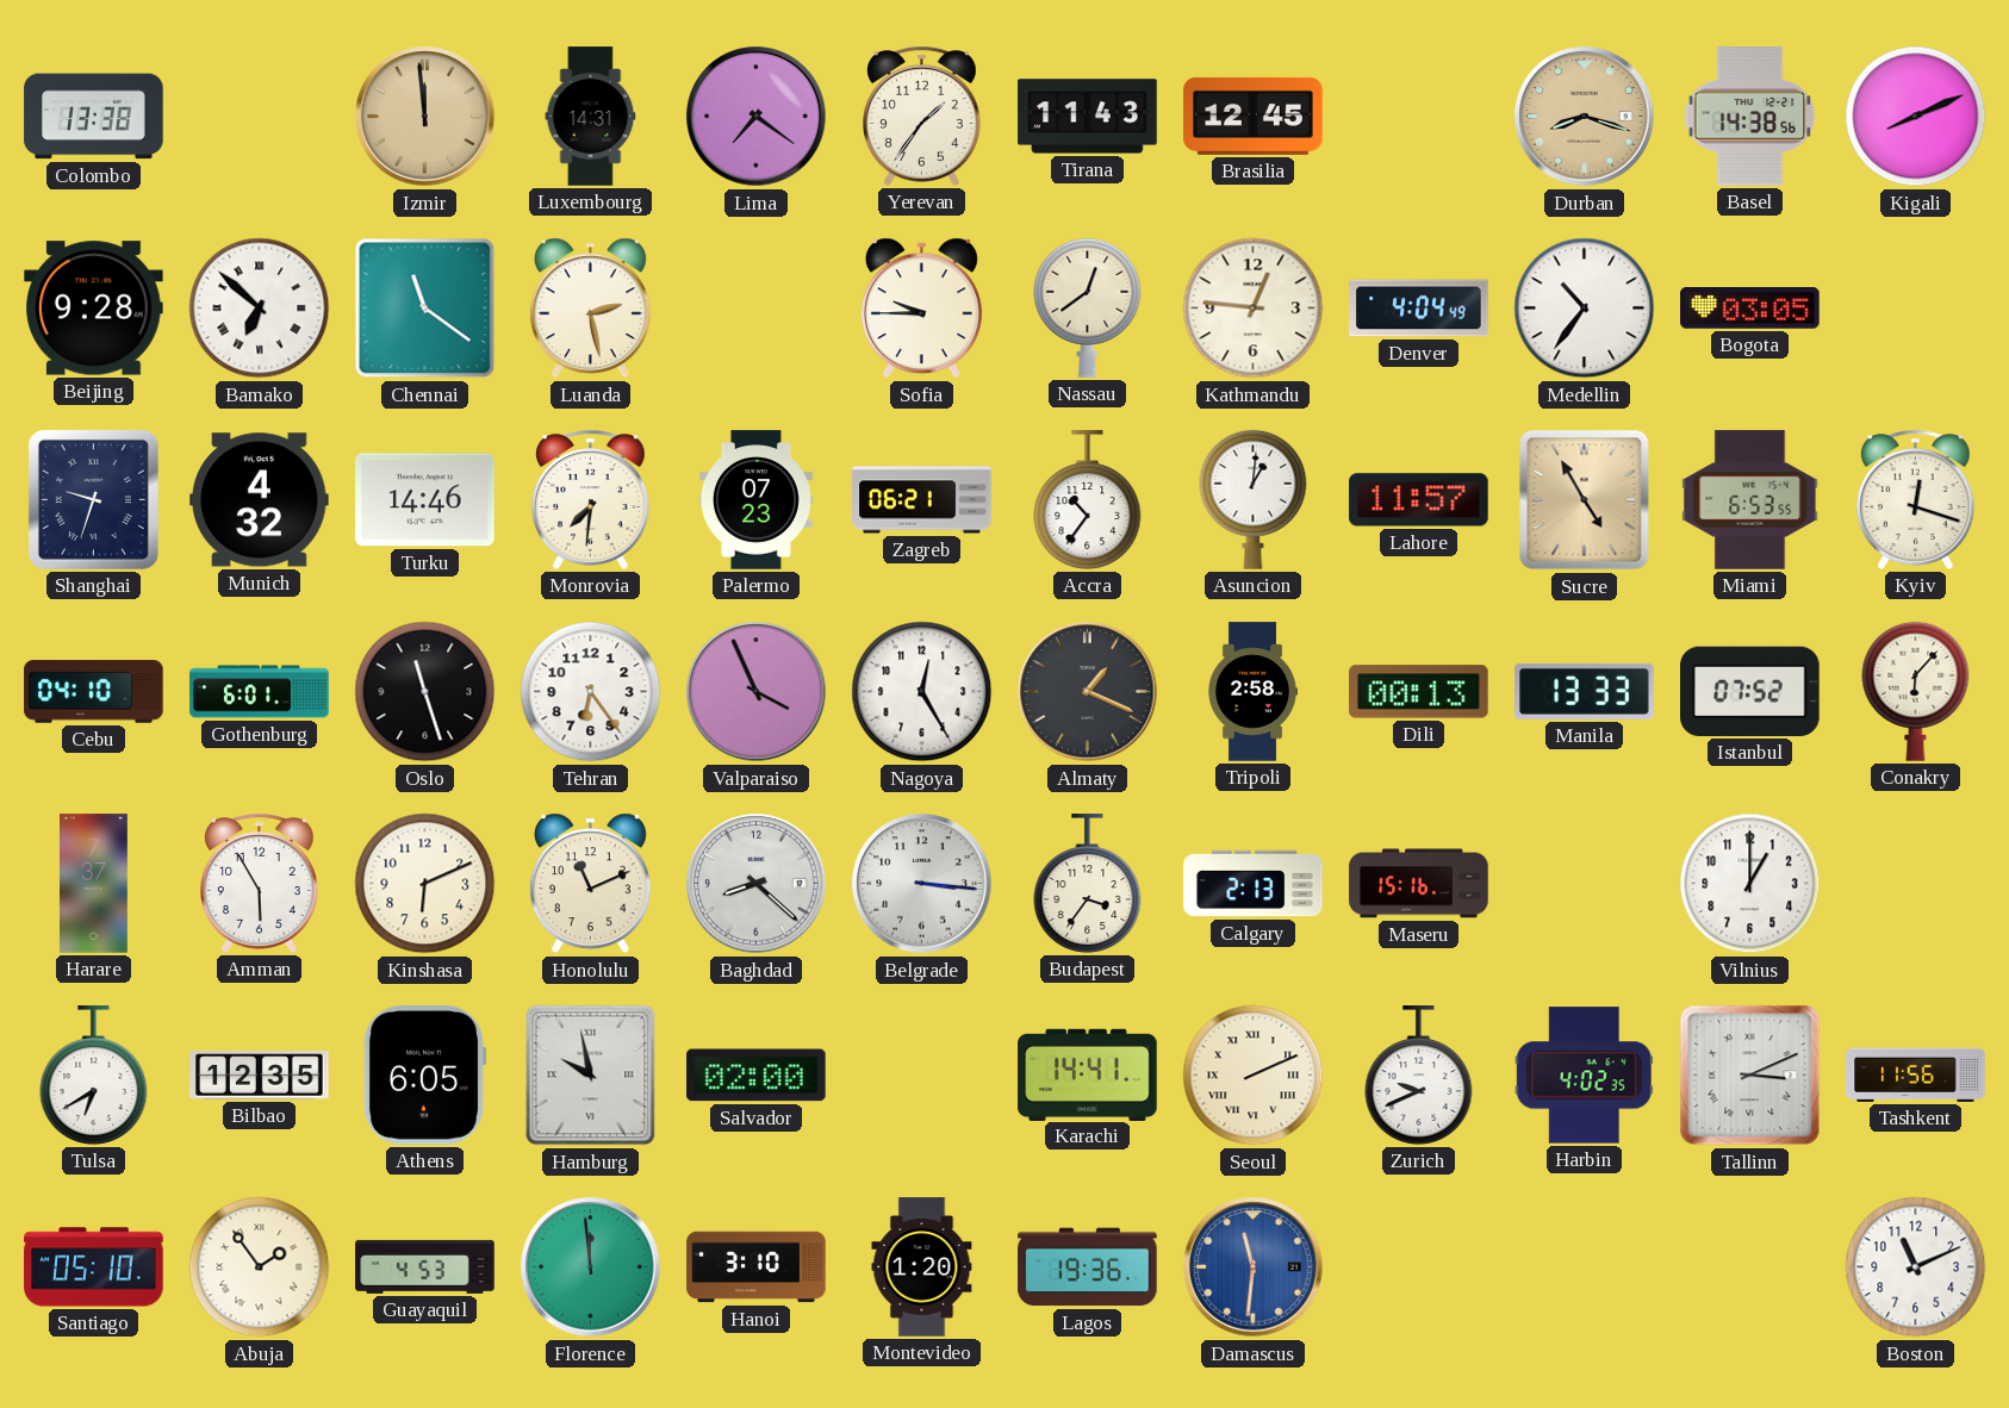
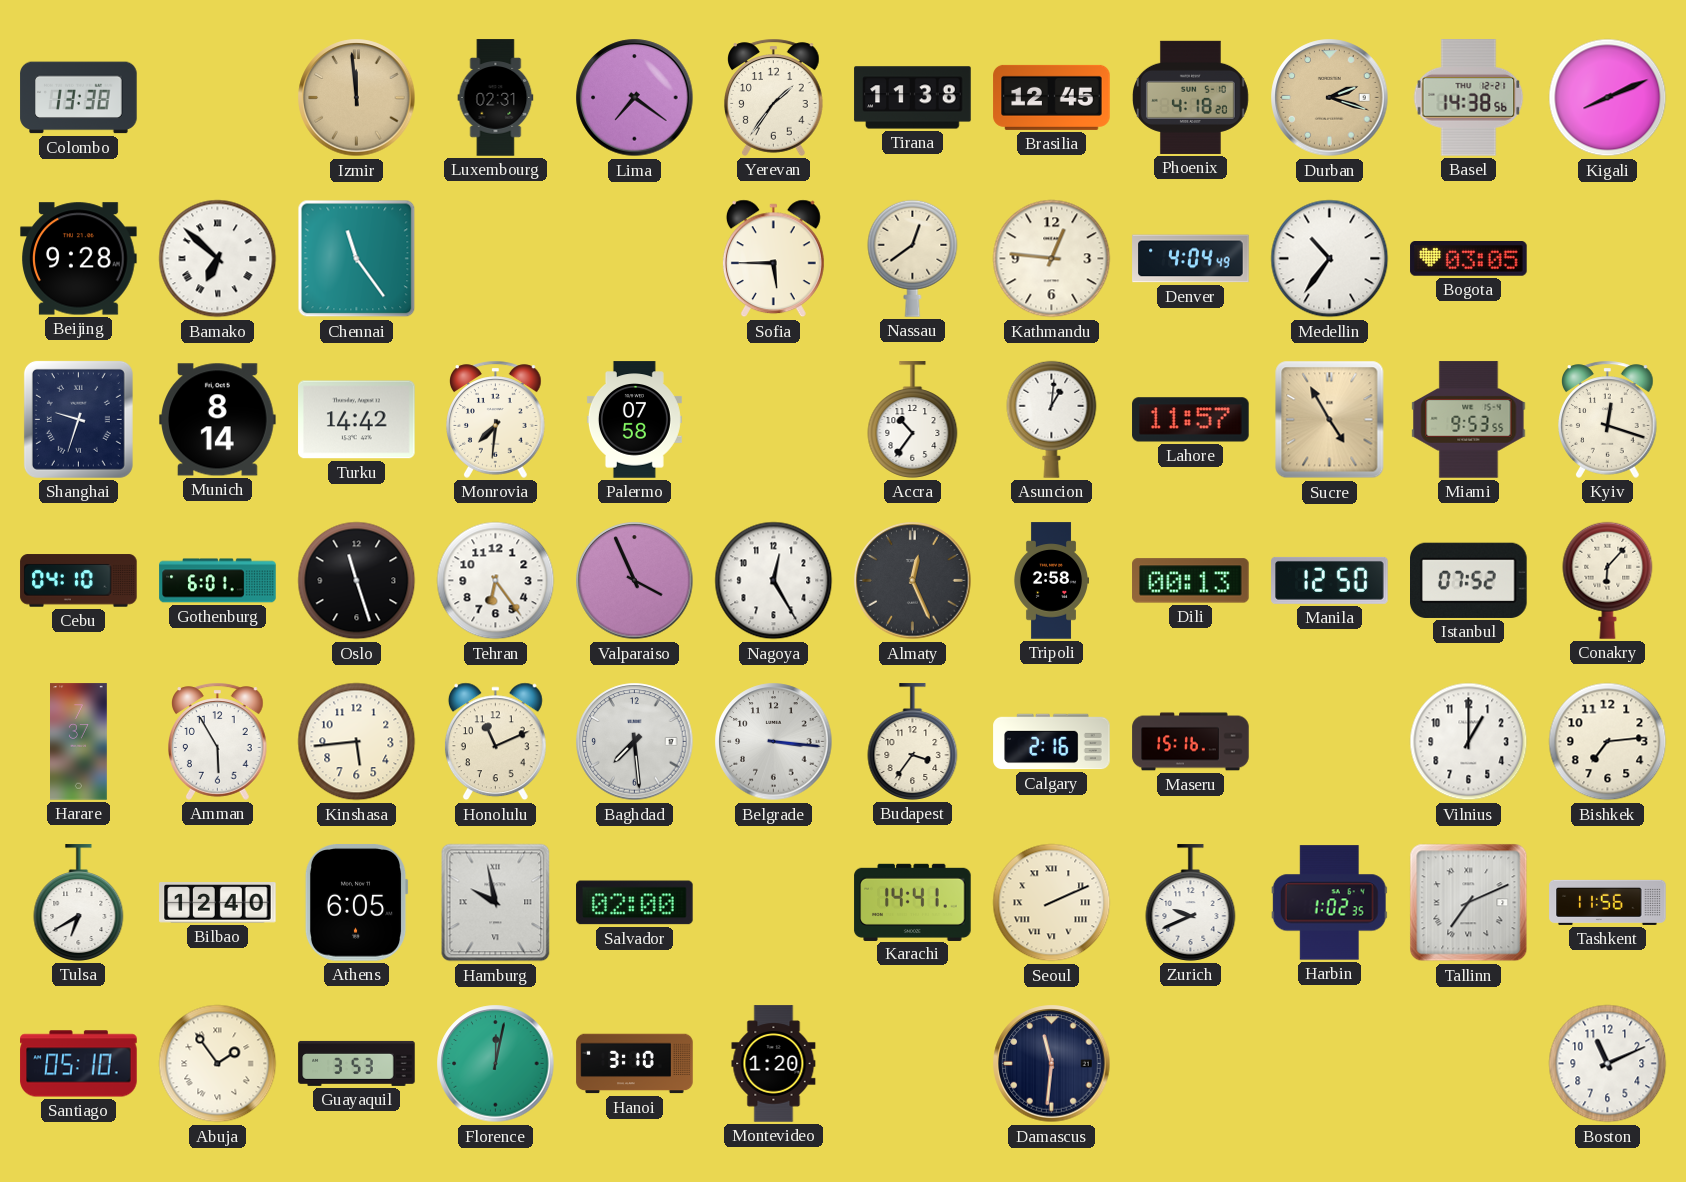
Luxembourg: 14:31 -> 02:31 (496, 98)
Tirana: 11:43 -> 11:38 (913, 98)
Phoenix: none -> 4:18 (1191, 97)
Durban: 8:18 -> 2:18 (1330, 98)
Chennai: 11:21 -> 11:24 (357, 259)
Luanda: 2:28 -> none (590, 309)
Sofia: 9:45 -> 5:45 (773, 259)
Munich: 4:32 -> 8:14 (218, 420)
Turku: 14:46 -> 14:42 (357, 420)
Palermo: 07:23 -> 07:58 (634, 420)
Zagreb: 06:21 -> none (922, 500)
Miami: 6:53 -> 9:53 (1469, 420)
Almaty: 1:19 -> 12:26 (913, 581)
Manila: 13:33 -> 12:50 (1330, 580)
Kinshasa: 6:11 -> 5:44 (357, 742)
Baghdad: 8:22 -> 7:29 (635, 742)
Calgary: 2:13 -> 2:16 (1052, 742)
Bishkek: none -> 7:14 (1608, 742)
Bilbao: 12:35 -> 12:40 (218, 903)
Harbin: 4:02 -> 1:02 (1329, 903)
Tallinn: 3:11 -> 7:11 (1469, 903)
Guayaquil: 4:53 -> 3:53 (357, 1063)
Florence: 11:59 -> 12:02 (496, 1064)
Lagos: 19:36 -> none (1088, 1267)
Damascus dial: blue -> navy (1052, 1064)
